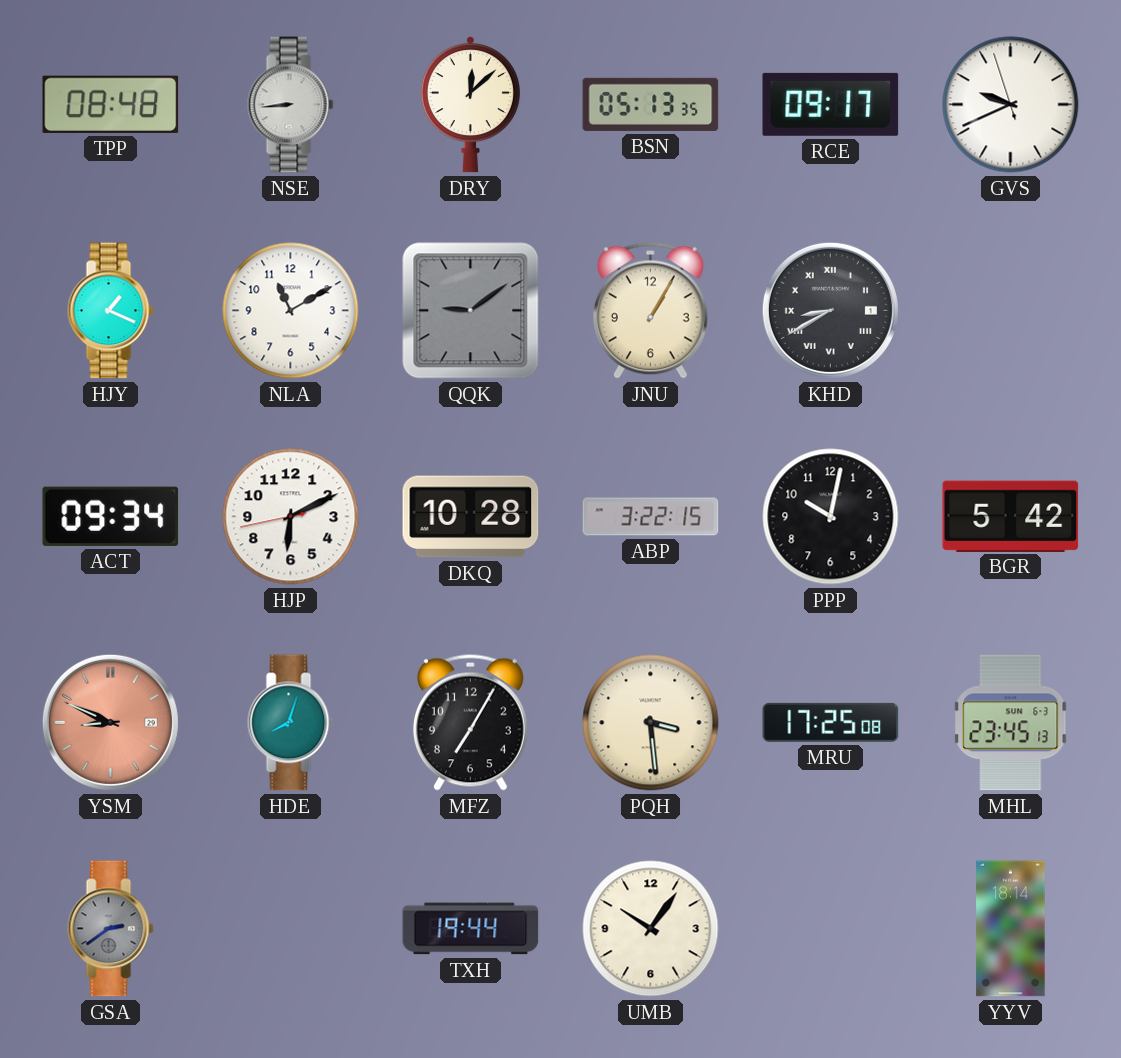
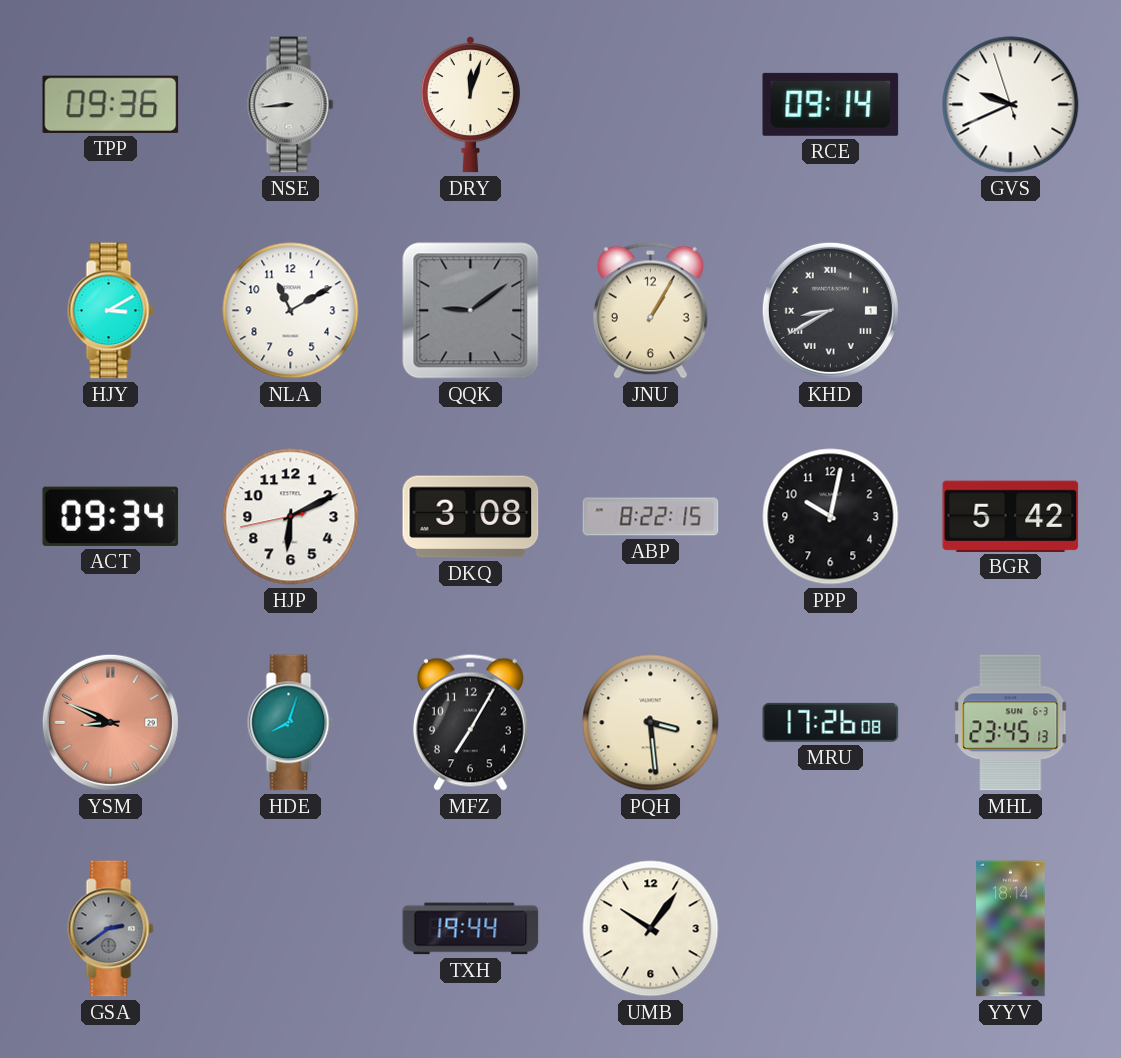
TPP: 08:48 -> 09:36 (111, 104)
DRY: 12:08 -> 12:03 (470, 104)
BSN: 05:13 -> none (651, 104)
RCE: 09:17 -> 09:14 (831, 104)
HJY: 1:19 -> 3:10 (111, 311)
DKQ: 10:28 -> 3:08 (471, 517)
ABP: 3:22 -> 8:22 (651, 517)
MRU: 17:25 -> 17:26 (831, 722)
